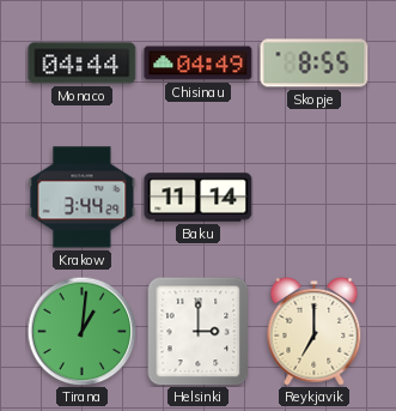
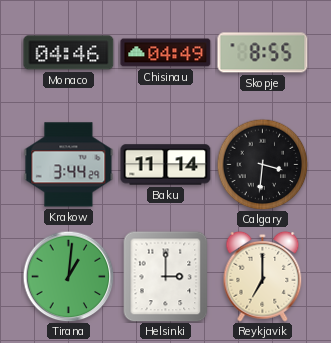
Monaco: 04:44 -> 04:46 (69, 53)
Calgary: none -> 3:31 (262, 164)
